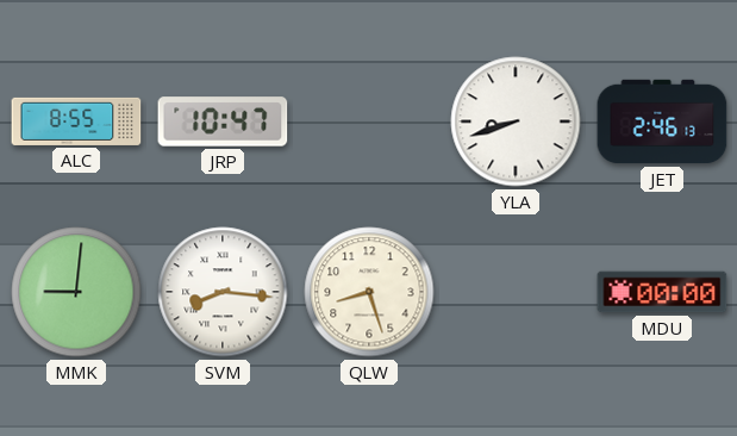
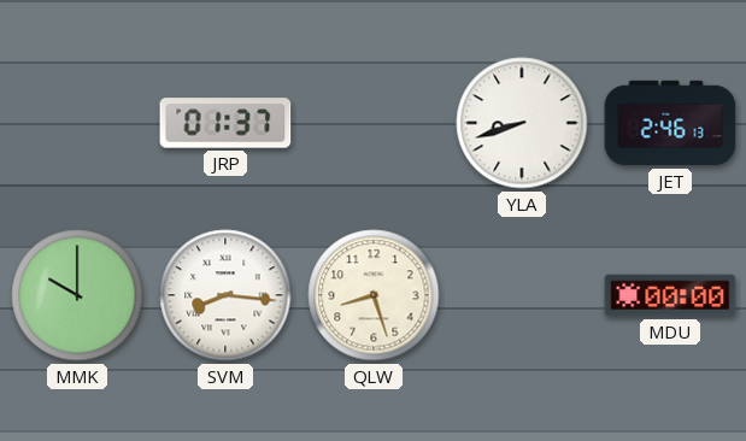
ALC: 8:55 -> none (76, 122)
JRP: 10:47 -> 01:37 (225, 123)
MMK: 9:01 -> 10:00 (77, 295)
